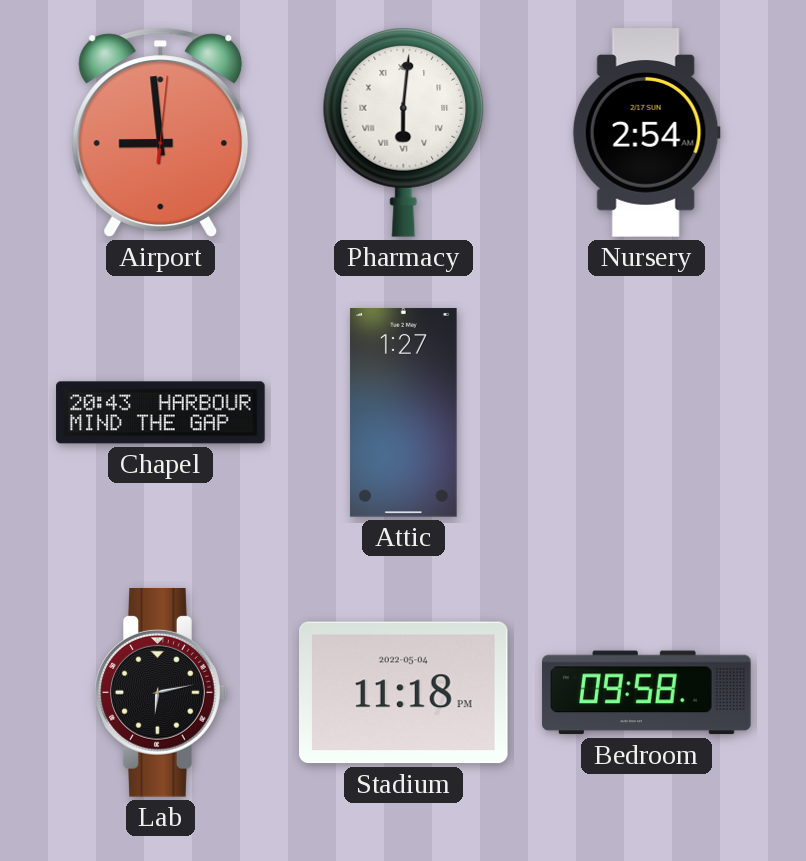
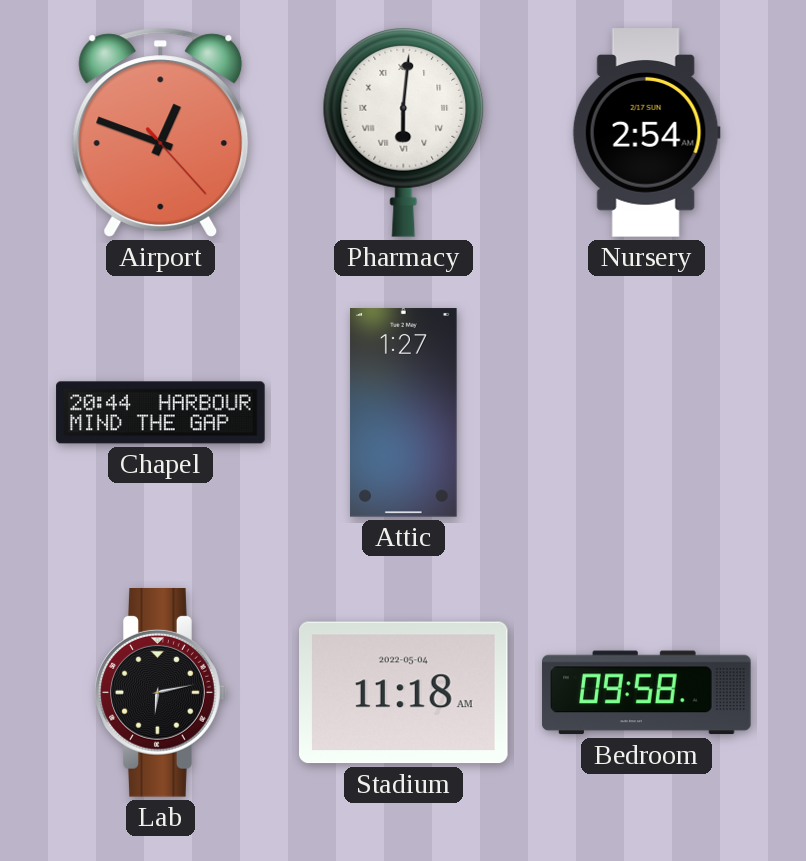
Airport: 8:59 -> 12:48 (161, 132)
Chapel: 20:43 -> 20:44 (161, 413)
Stadium: 11:18 PM -> 11:18 AM (404, 693)
